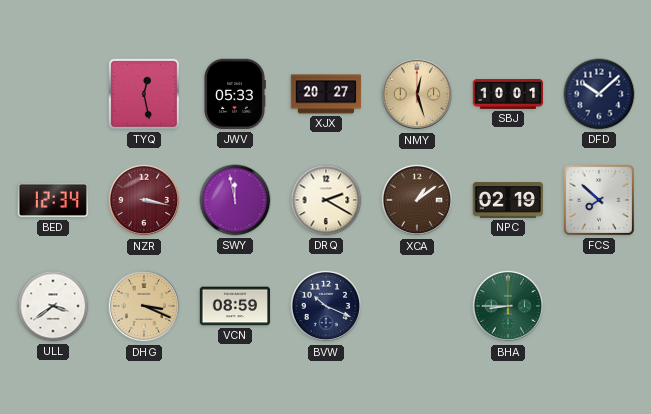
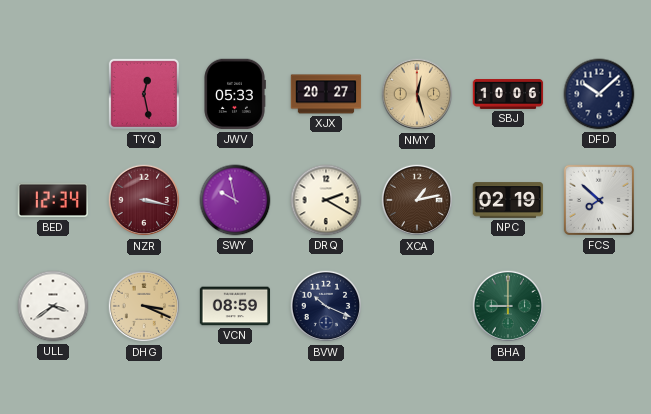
SBJ: 10:01 -> 10:06 (508, 95)
SWY: 11:58 -> 9:58 (235, 200)
XCA: 1:09 -> 1:13 (417, 200)
BHA: 8:45 -> 9:00 (508, 306)
